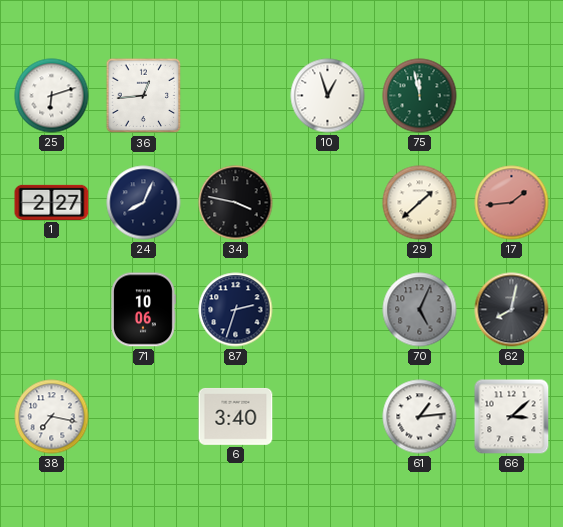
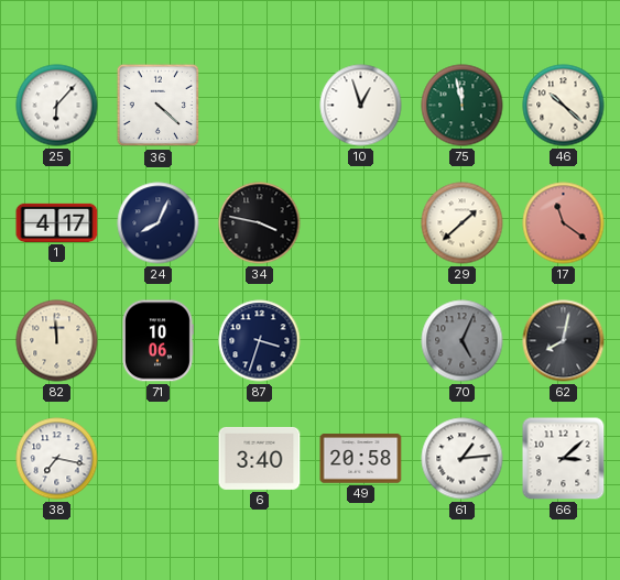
25: 6:12 -> 6:07 (57, 106)
36: 12:44 -> 4:22 (159, 106)
46: none -> 10:22 (564, 106)
1: 2:27 -> 4:17 (57, 222)
17: 1:44 -> 11:21 (564, 223)
82: none -> 11:59 (57, 341)
87: 2:33 -> 3:33 (260, 341)
49: none -> 20:58 (361, 459)
